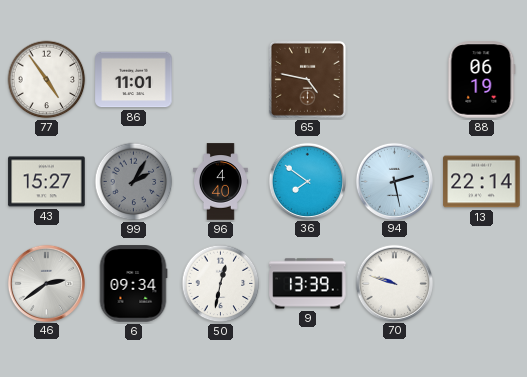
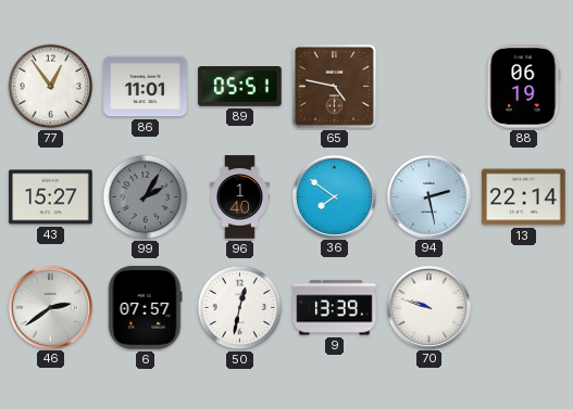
77: 4:54 -> 12:54 (51, 87)
89: none -> 05:51 (240, 87)
96: 4:40 -> 1:40 (240, 197)
6: 09:34 -> 07:57 (145, 308)
